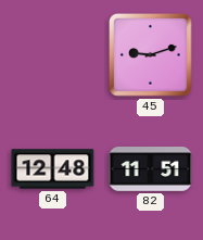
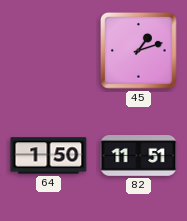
45: 9:12 -> 1:12 (139, 51)
64: 12:48 -> 1:50 (49, 156)
